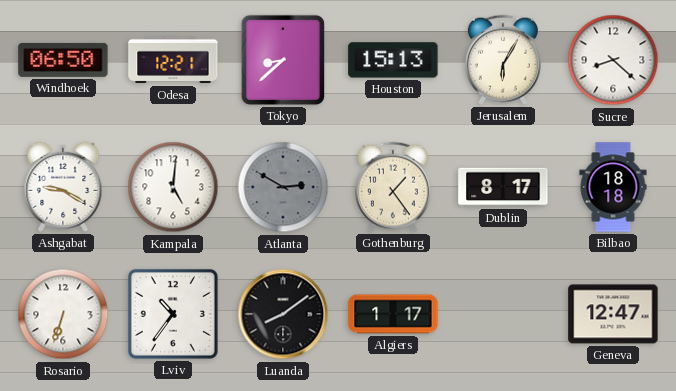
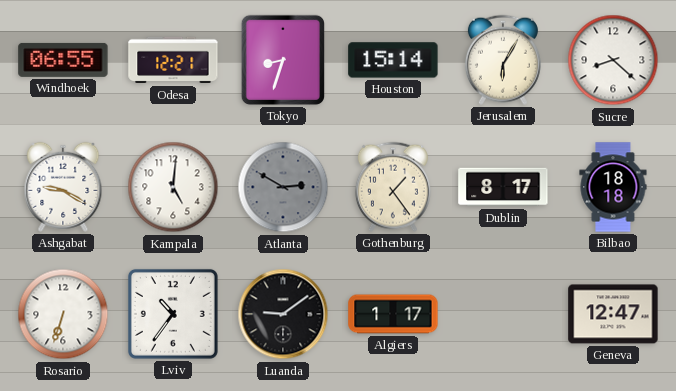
Windhoek: 06:50 -> 06:55 (63, 60)
Tokyo: 8:38 -> 8:33 (283, 60)
Houston: 15:13 -> 15:14 (393, 60)
Luanda: 8:09 -> 9:09 (283, 314)
